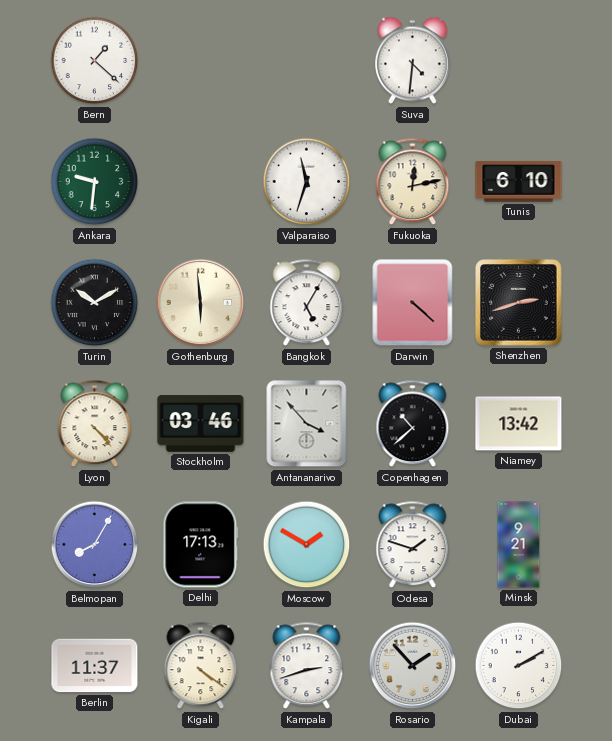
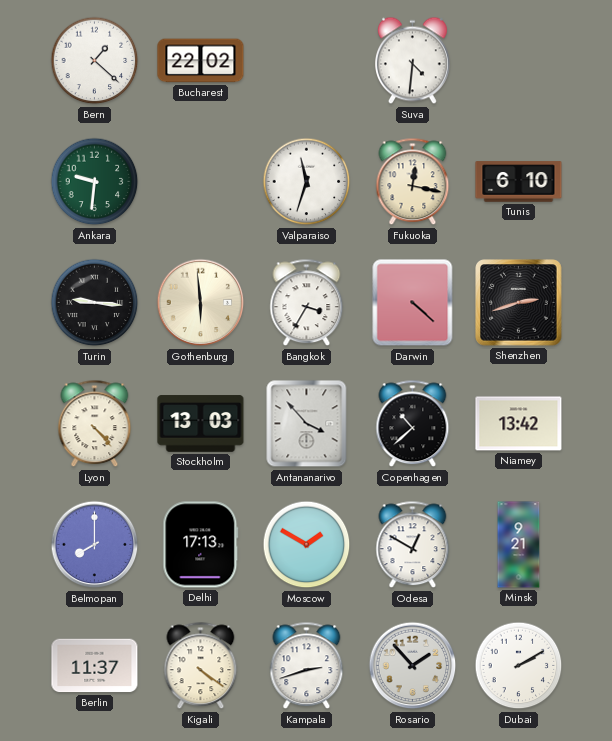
Bucharest: none -> 22:02 (201, 61)
Fukuoka: 12:13 -> 12:17 (413, 182)
Turin: 10:10 -> 9:16 (95, 303)
Bangkok: 5:05 -> 3:35 (307, 303)
Stockholm: 03:46 -> 13:03 (201, 424)
Belmopan: 8:05 -> 8:00 (95, 545)
Odesa: 1:48 -> 12:50 (413, 545)
